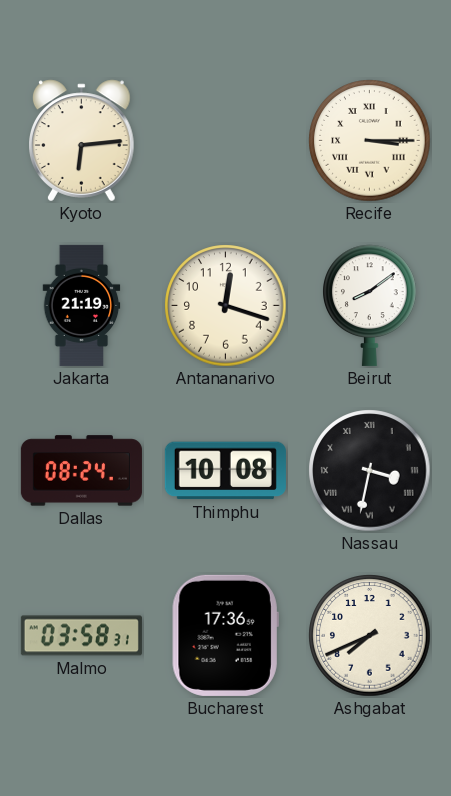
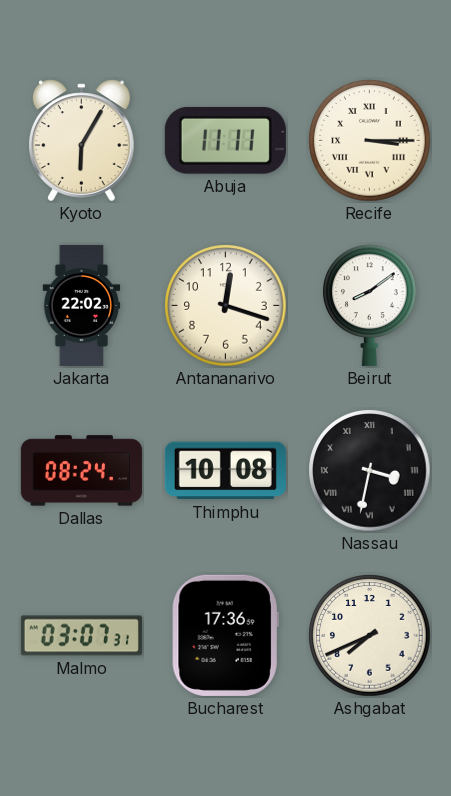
Kyoto: 6:14 -> 6:05 (82, 141)
Abuja: none -> 11:11 (225, 140)
Jakarta: 21:19 -> 22:02 (82, 305)
Malmo: 03:58 -> 03:07 (81, 636)
